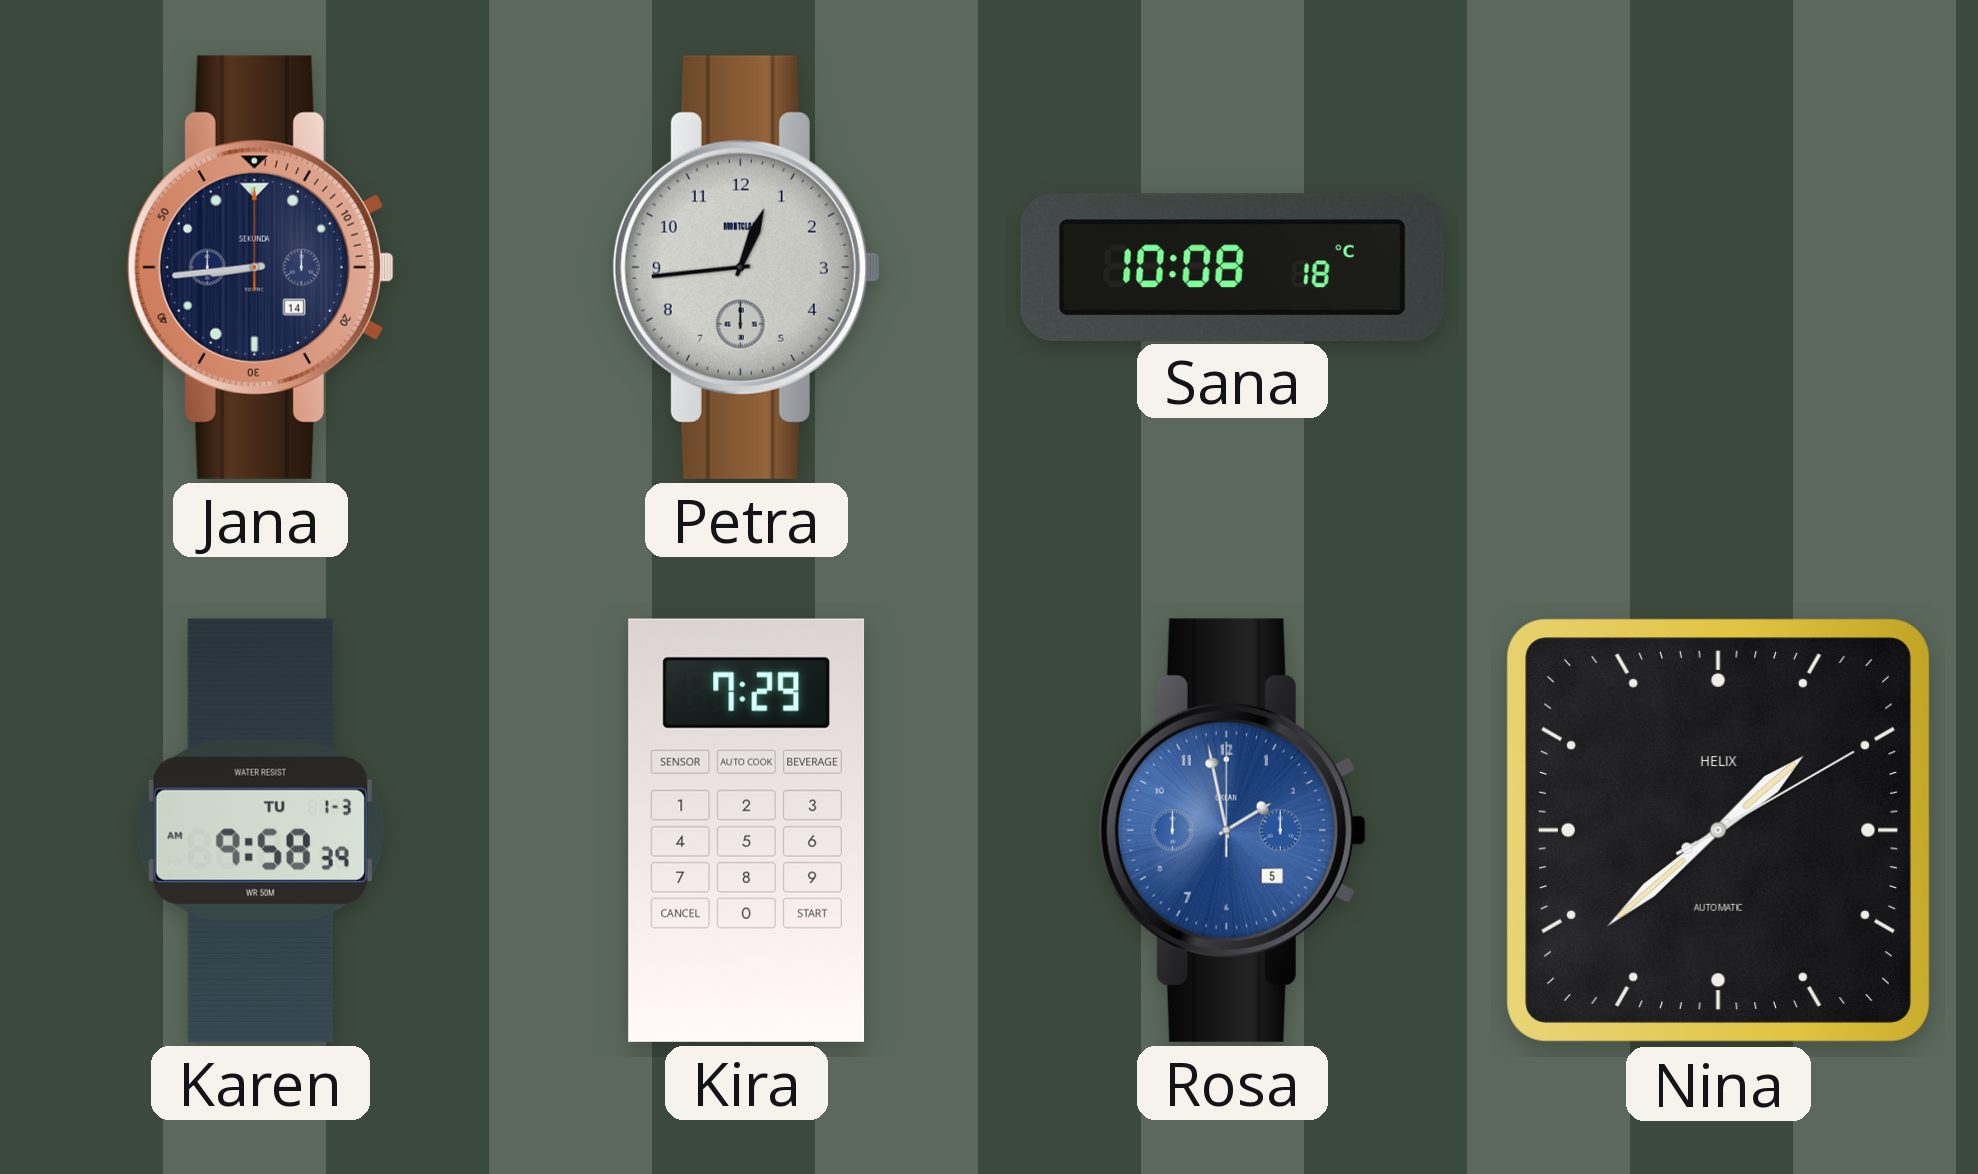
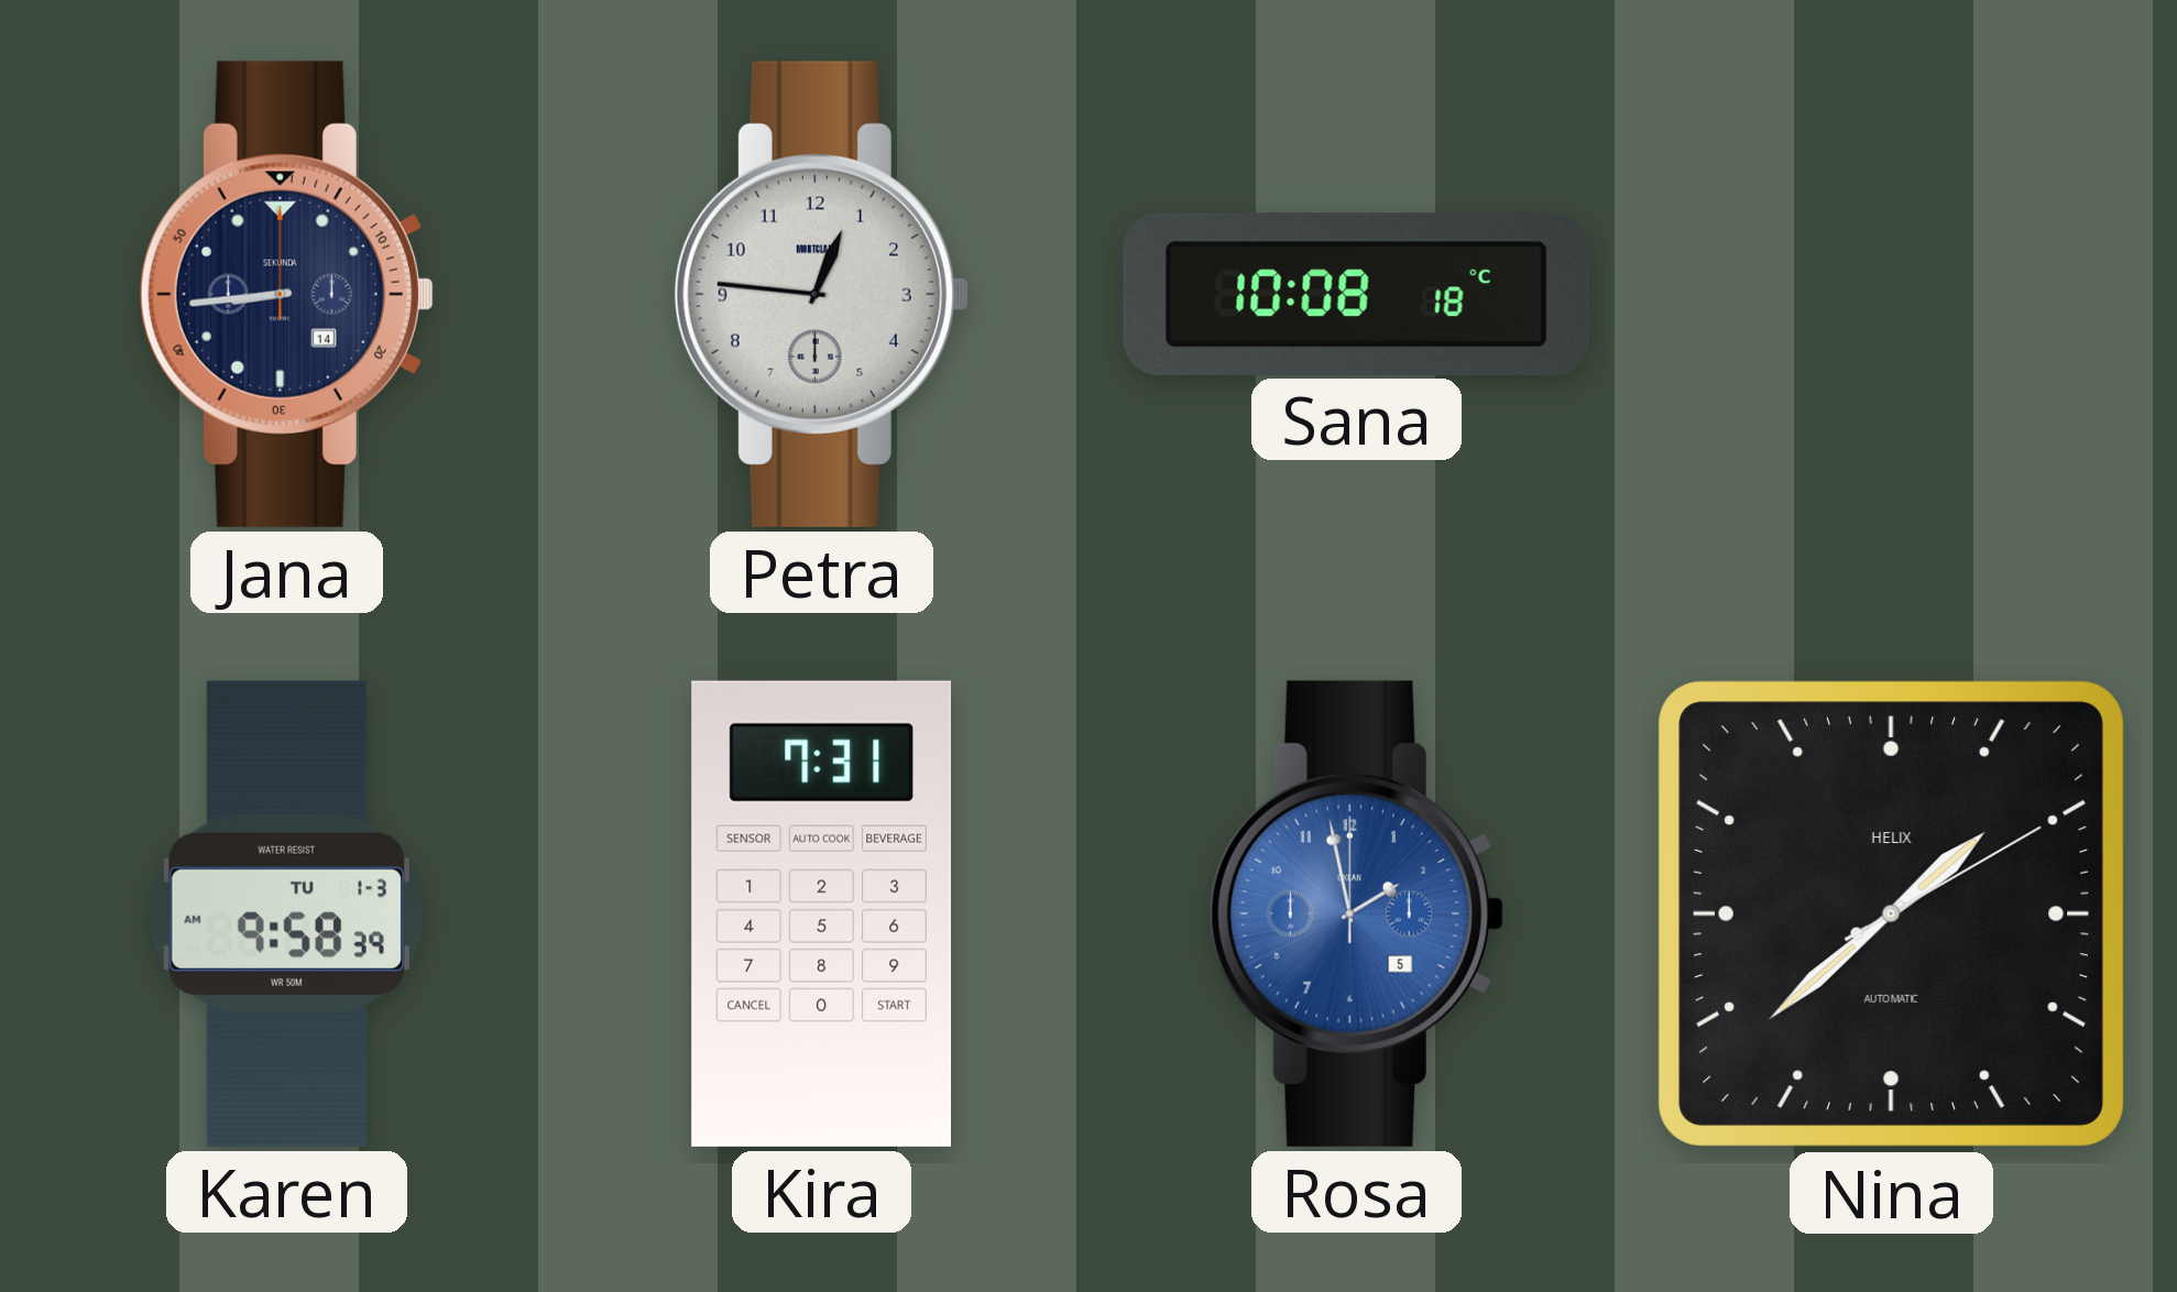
Petra: 12:44 -> 12:46 (821, 294)
Kira: 7:29 -> 7:31 (822, 913)
